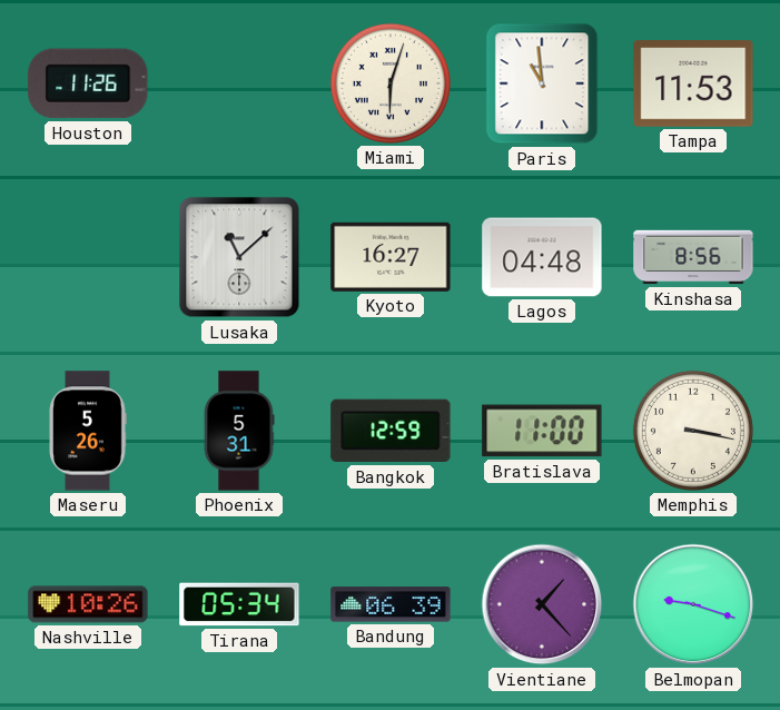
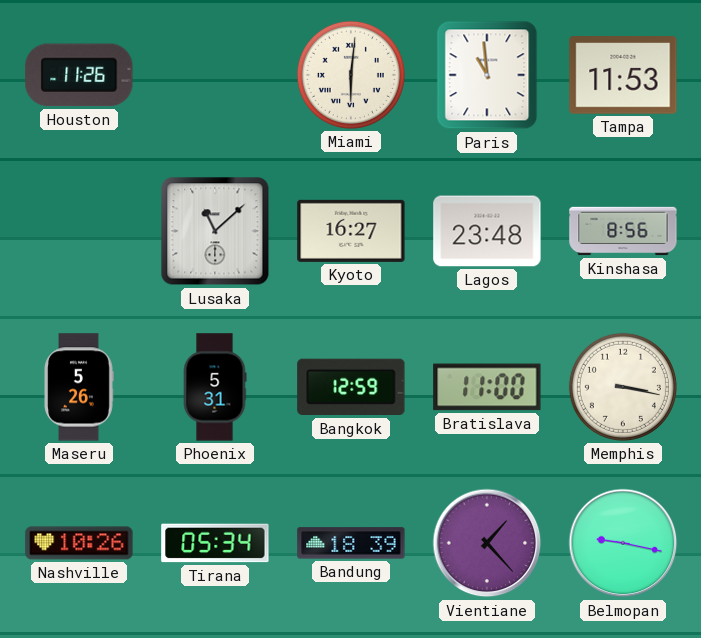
Miami: 6:03 -> 6:01 (351, 75)
Lagos: 04:48 -> 23:48 (487, 231)
Bandung: 06:39 -> 18:39 (351, 543)
Belmopan: 9:18 -> 9:17 (623, 543)
